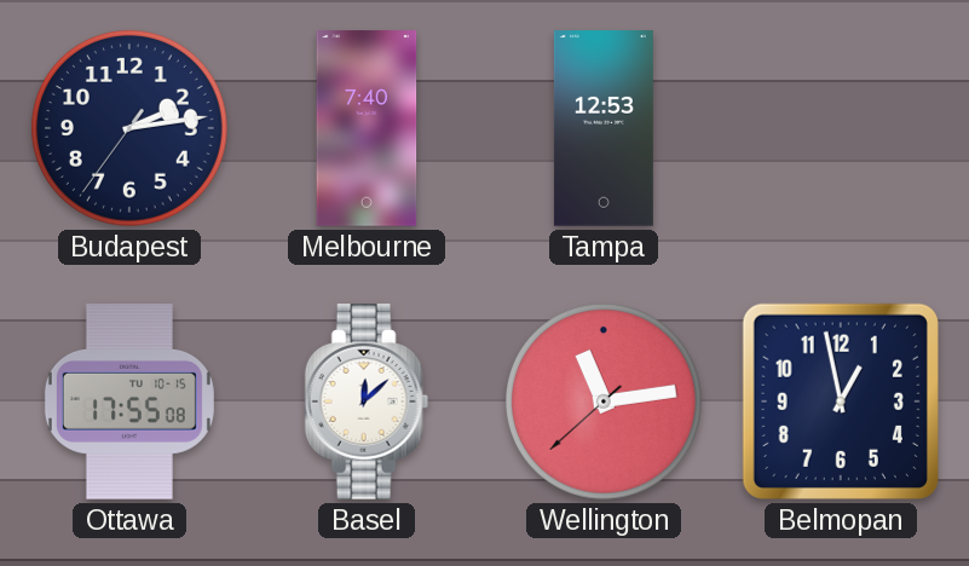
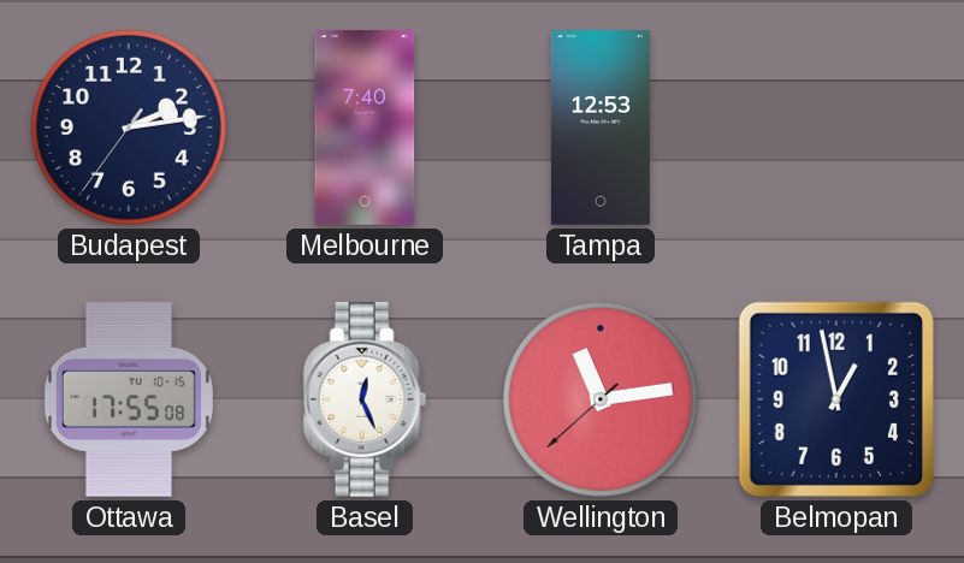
Basel: 12:08 -> 12:26 (365, 399)
